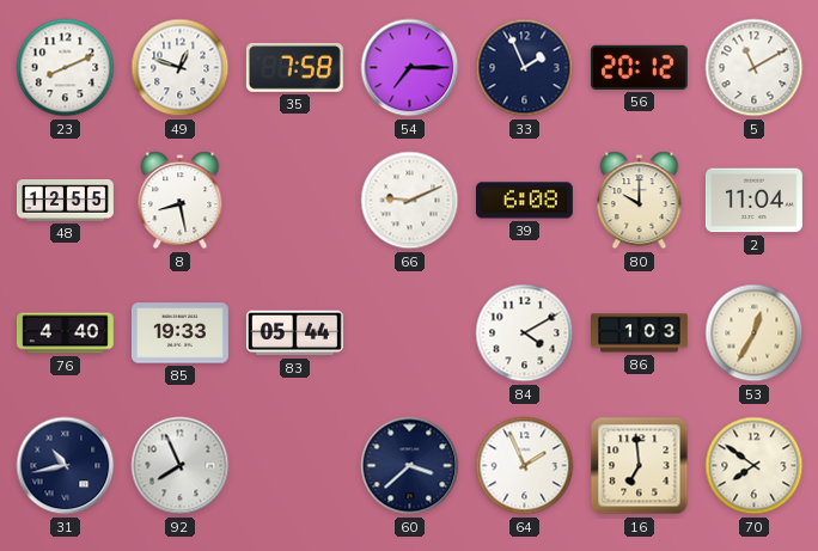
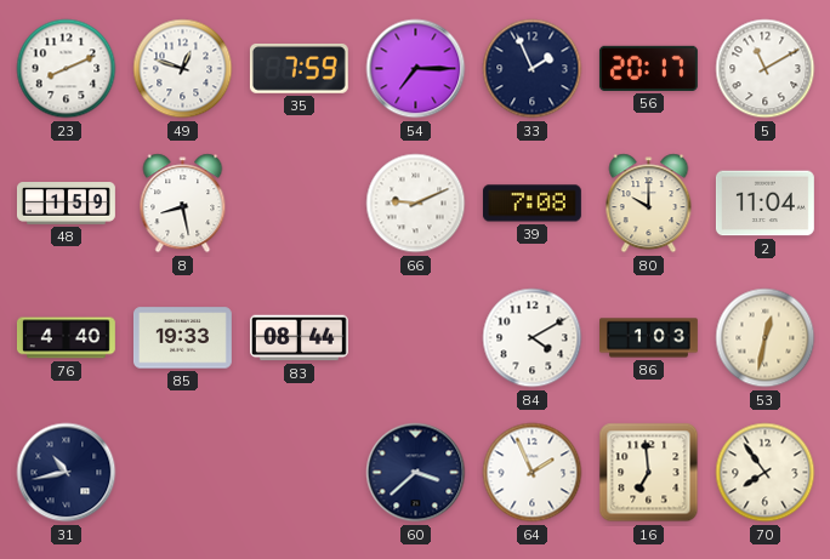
35: 7:58 -> 7:59 (299, 68)
56: 20:12 -> 20:17 (648, 68)
48: 12:55 -> 1:59 (66, 204)
39: 6:08 -> 7:08 (531, 204)
83: 05:44 -> 08:44 (299, 338)
53: 12:35 -> 12:32 (766, 338)
92: 7:56 -> none (181, 466)
70: 7:51 -> 7:54 (766, 473)
